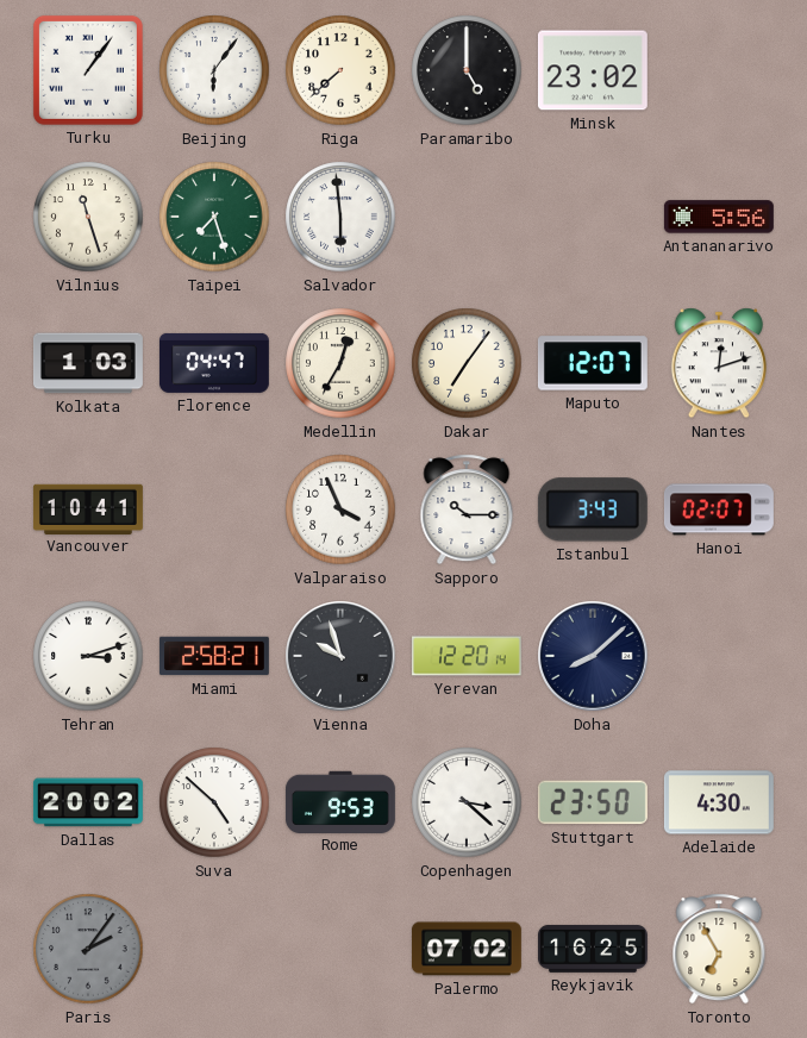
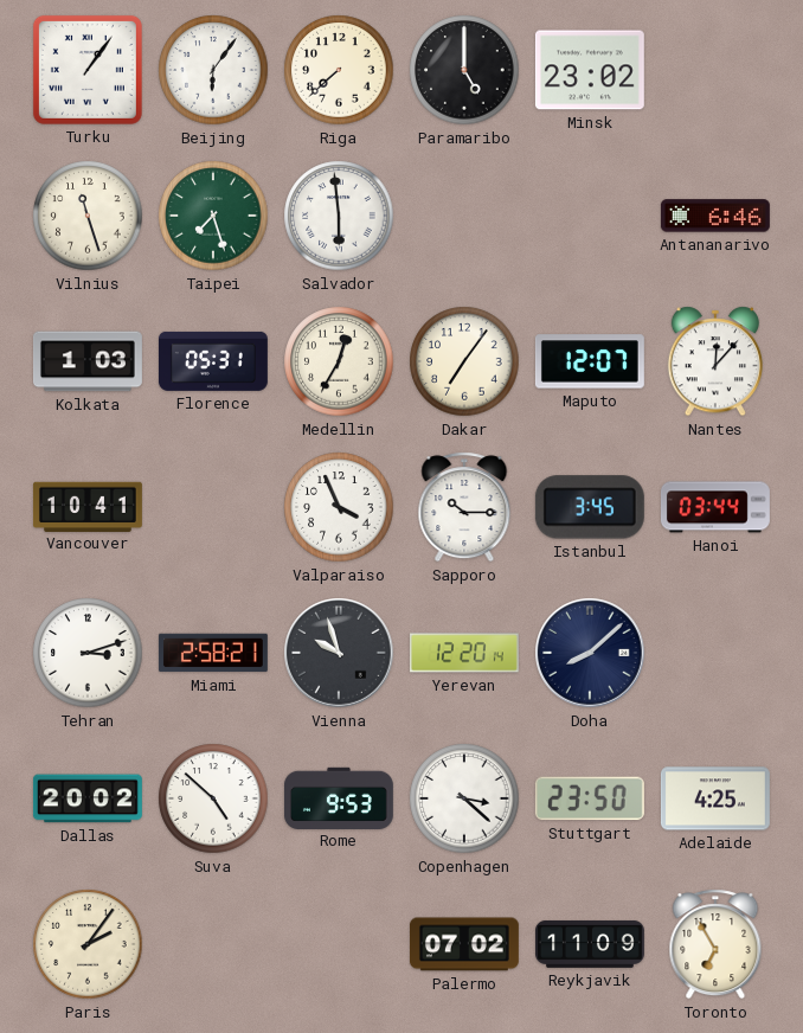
Antananarivo: 5:56 -> 6:46 (715, 216)
Florence: 04:47 -> 05:31 (213, 361)
Nantes: 12:12 -> 12:07 (714, 361)
Istanbul: 3:43 -> 3:45 (590, 507)
Hanoi: 02:07 -> 03:44 (715, 507)
Adelaide: 4:30 -> 4:25 (715, 798)
Paris dial: grey -> cream (88, 944)
Reykjavik: 16:25 -> 11:09 (590, 944)
